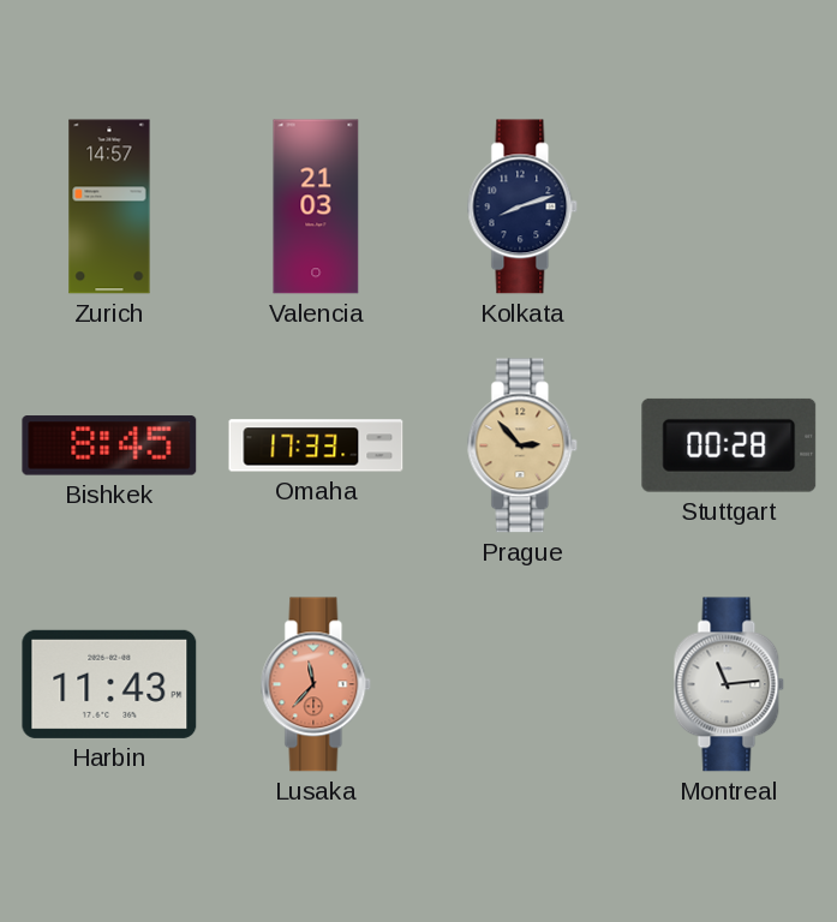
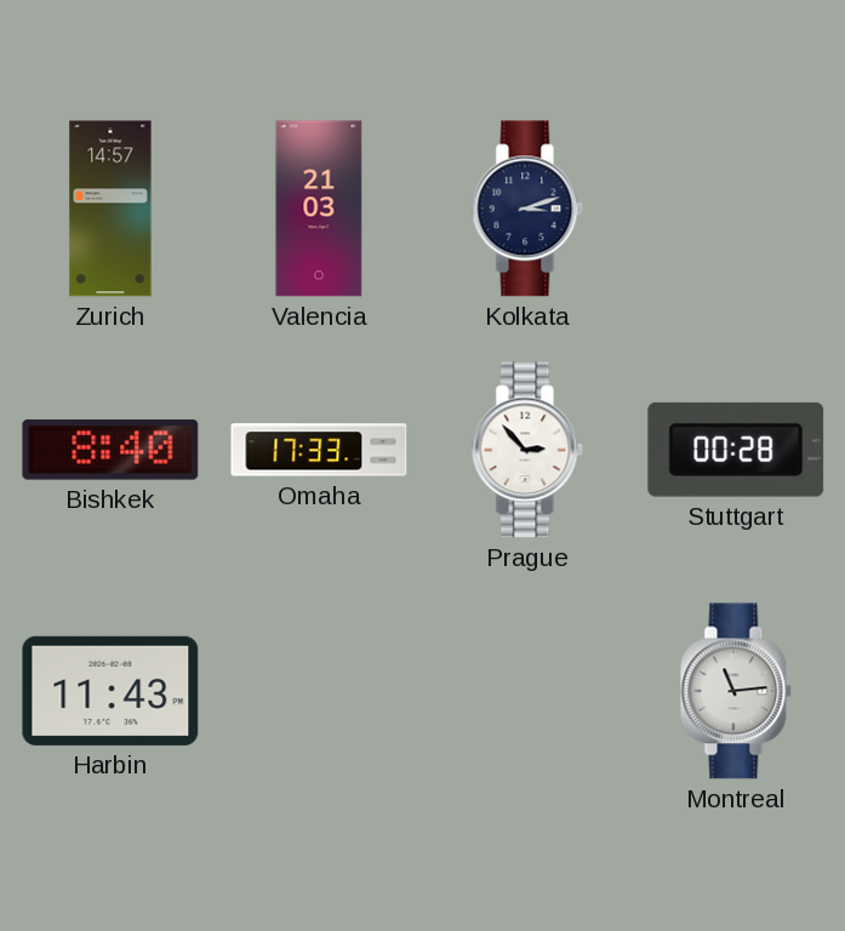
Kolkata: 8:12 -> 3:12 (527, 209)
Bishkek: 8:45 -> 8:40 (110, 450)
Prague dial: champagne -> white (527, 450)
Lusaka: 11:37 -> none (316, 684)
